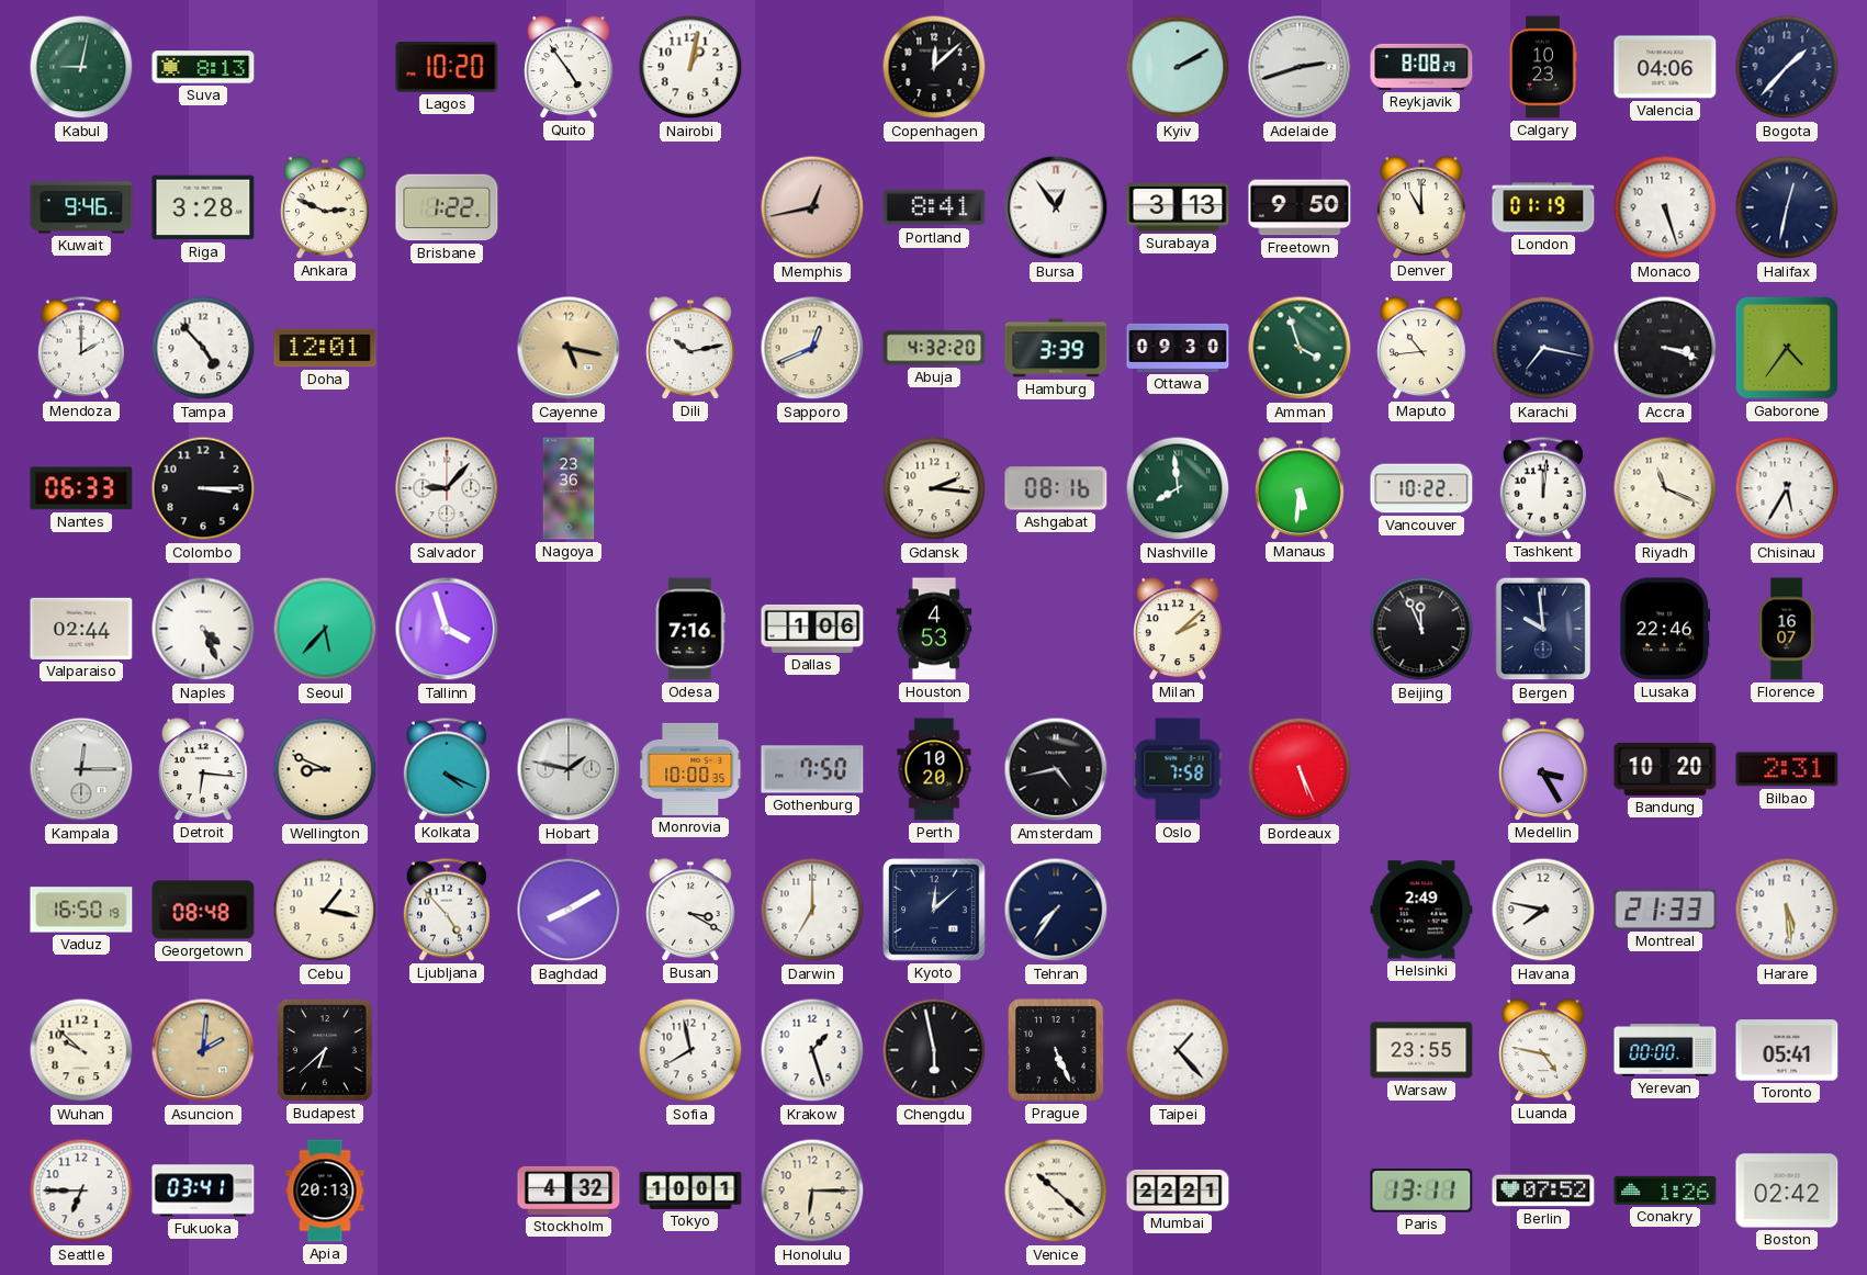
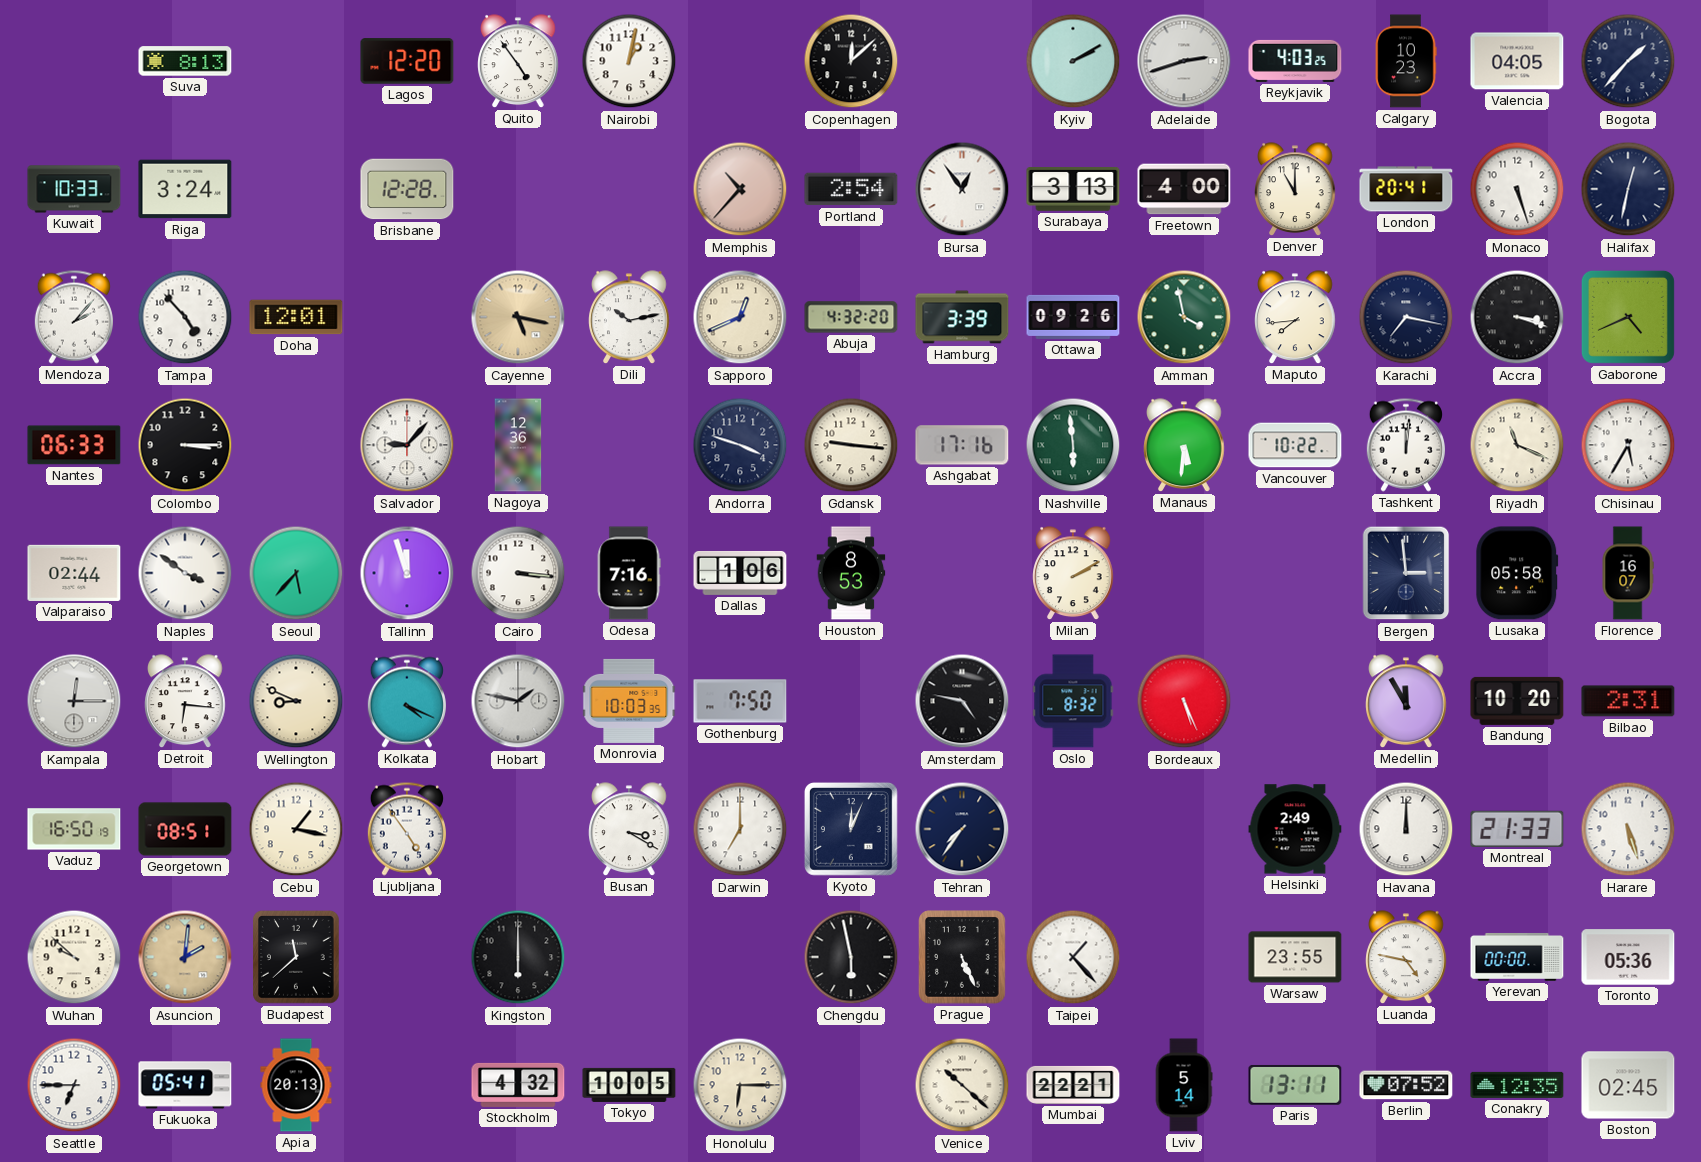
Kabul: 9:02 -> none (81, 67)
Lagos: 10:20 -> 12:20 (407, 61)
Reykjavik: 8:08 -> 4:03 (1295, 61)
Valencia: 04:06 -> 04:05 (1517, 61)
Kuwait: 9:46 -> 10:33 (74, 189)
Riga: 3:28 -> 3:24 (185, 189)
Ankara: 2:49 -> none (325, 207)
Brisbane: 1:22 -> 12:28 (407, 189)
Memphis: 12:43 -> 10:37 (740, 189)
Portland: 8:41 -> 2:54 (851, 189)
Freetown: 9:50 -> 4:00 (1184, 189)
London: 01:19 -> 20:41 (1406, 189)
Mendoza: 2:00 -> 2:07 (74, 317)
Ottawa: 09:30 -> 09:26 (1073, 317)
Amman: 3:57 -> 3:58 (1184, 317)
Maputo: 10:44 -> 7:44 (1295, 317)
Gaborone: 4:36 -> 4:41 (1628, 317)
Nagoya: 23:36 -> 12:36 (518, 445)
Andorra: none -> 3:48 (740, 445)
Gdansk: 2:16 -> 9:16 (851, 445)
Ashgabat: 08:16 -> 17:16 (962, 445)
Nashville: 7:59 -> 5:59 (1073, 445)
Naples: 4:26 -> 3:51 (185, 573)
Tallinn: 3:57 -> 11:57 (407, 573)
Cairo: none -> 3:16 (518, 573)
Houston: 4:53 -> 8:53 (851, 573)
Milan: 2:08 -> 2:10 (1073, 573)
Beijing: 11:56 -> none (1421, 629)
Bergen: 9:59 -> 2:59 (1406, 573)
Lusaka: 22:46 -> 05:58 (1517, 573)
Monrovia: 10:00 -> 10:03 (630, 701)
Perth: 10:20 -> none (934, 769)
Amsterdam: 4:43 -> 4:47 (962, 701)
Oslo: 7:58 -> 8:32 (1073, 701)
Medellin: 3:25 -> 11:55 (1406, 701)
Georgetown: 08:48 -> 08:51 (185, 829)
Ljubljana: 4:53 -> 4:54 (407, 829)
Baghdad: 8:10 -> none (569, 910)
Kyoto: 12:08 -> 12:04 (851, 829)
Havana: 7:47 -> 12:00 (1406, 829)
Harare: 5:29 -> 5:27 (1628, 829)
Budapest: 6:38 -> 11:38 (297, 958)
Kingston: none -> 6:00 (518, 957)
Sofia: 7:58 -> none (690, 1050)
Krakow: 1:27 -> none (812, 1050)
Toronto: 05:41 -> 05:36 (1628, 957)
Fukuoka: 03:41 -> 05:41 (185, 1085)
Tokyo: 10:01 -> 10:05 (629, 1085)
Lviv: none -> 5:14 (1184, 1085)
Conakry: 1:26 -> 12:35 (1517, 1085)
Boston: 02:42 -> 02:45 (1628, 1085)
